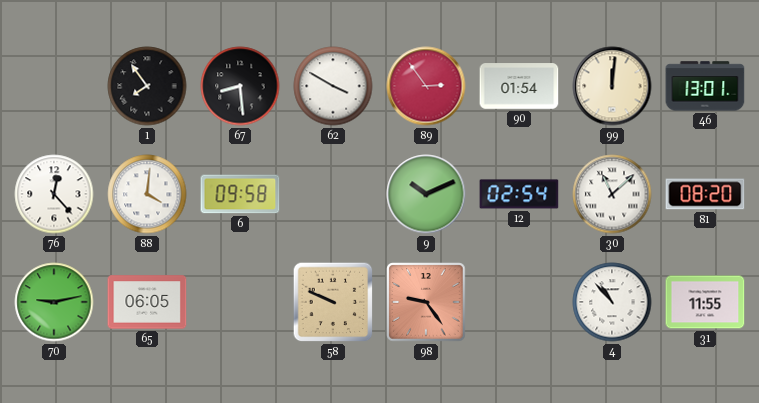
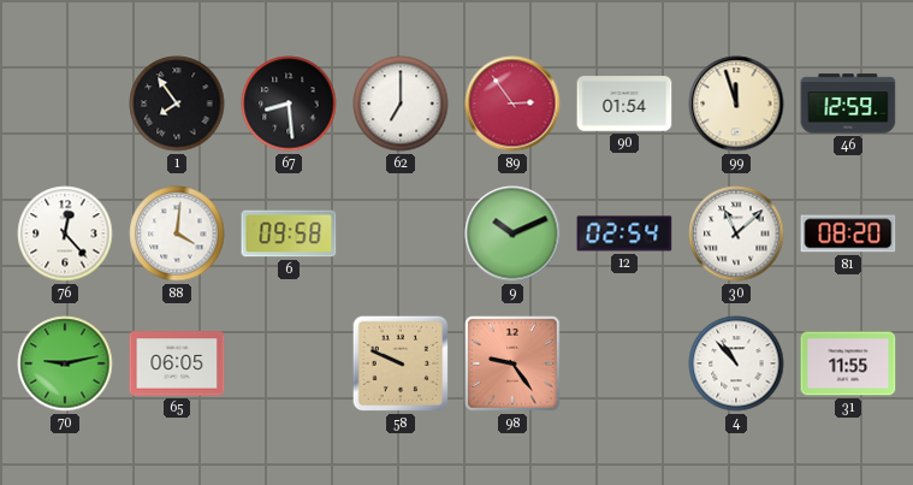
62: 3:50 -> 7:00 (401, 103)
99: 12:01 -> 11:57 (736, 103)
46: 13:01 -> 12:59 (848, 103)
